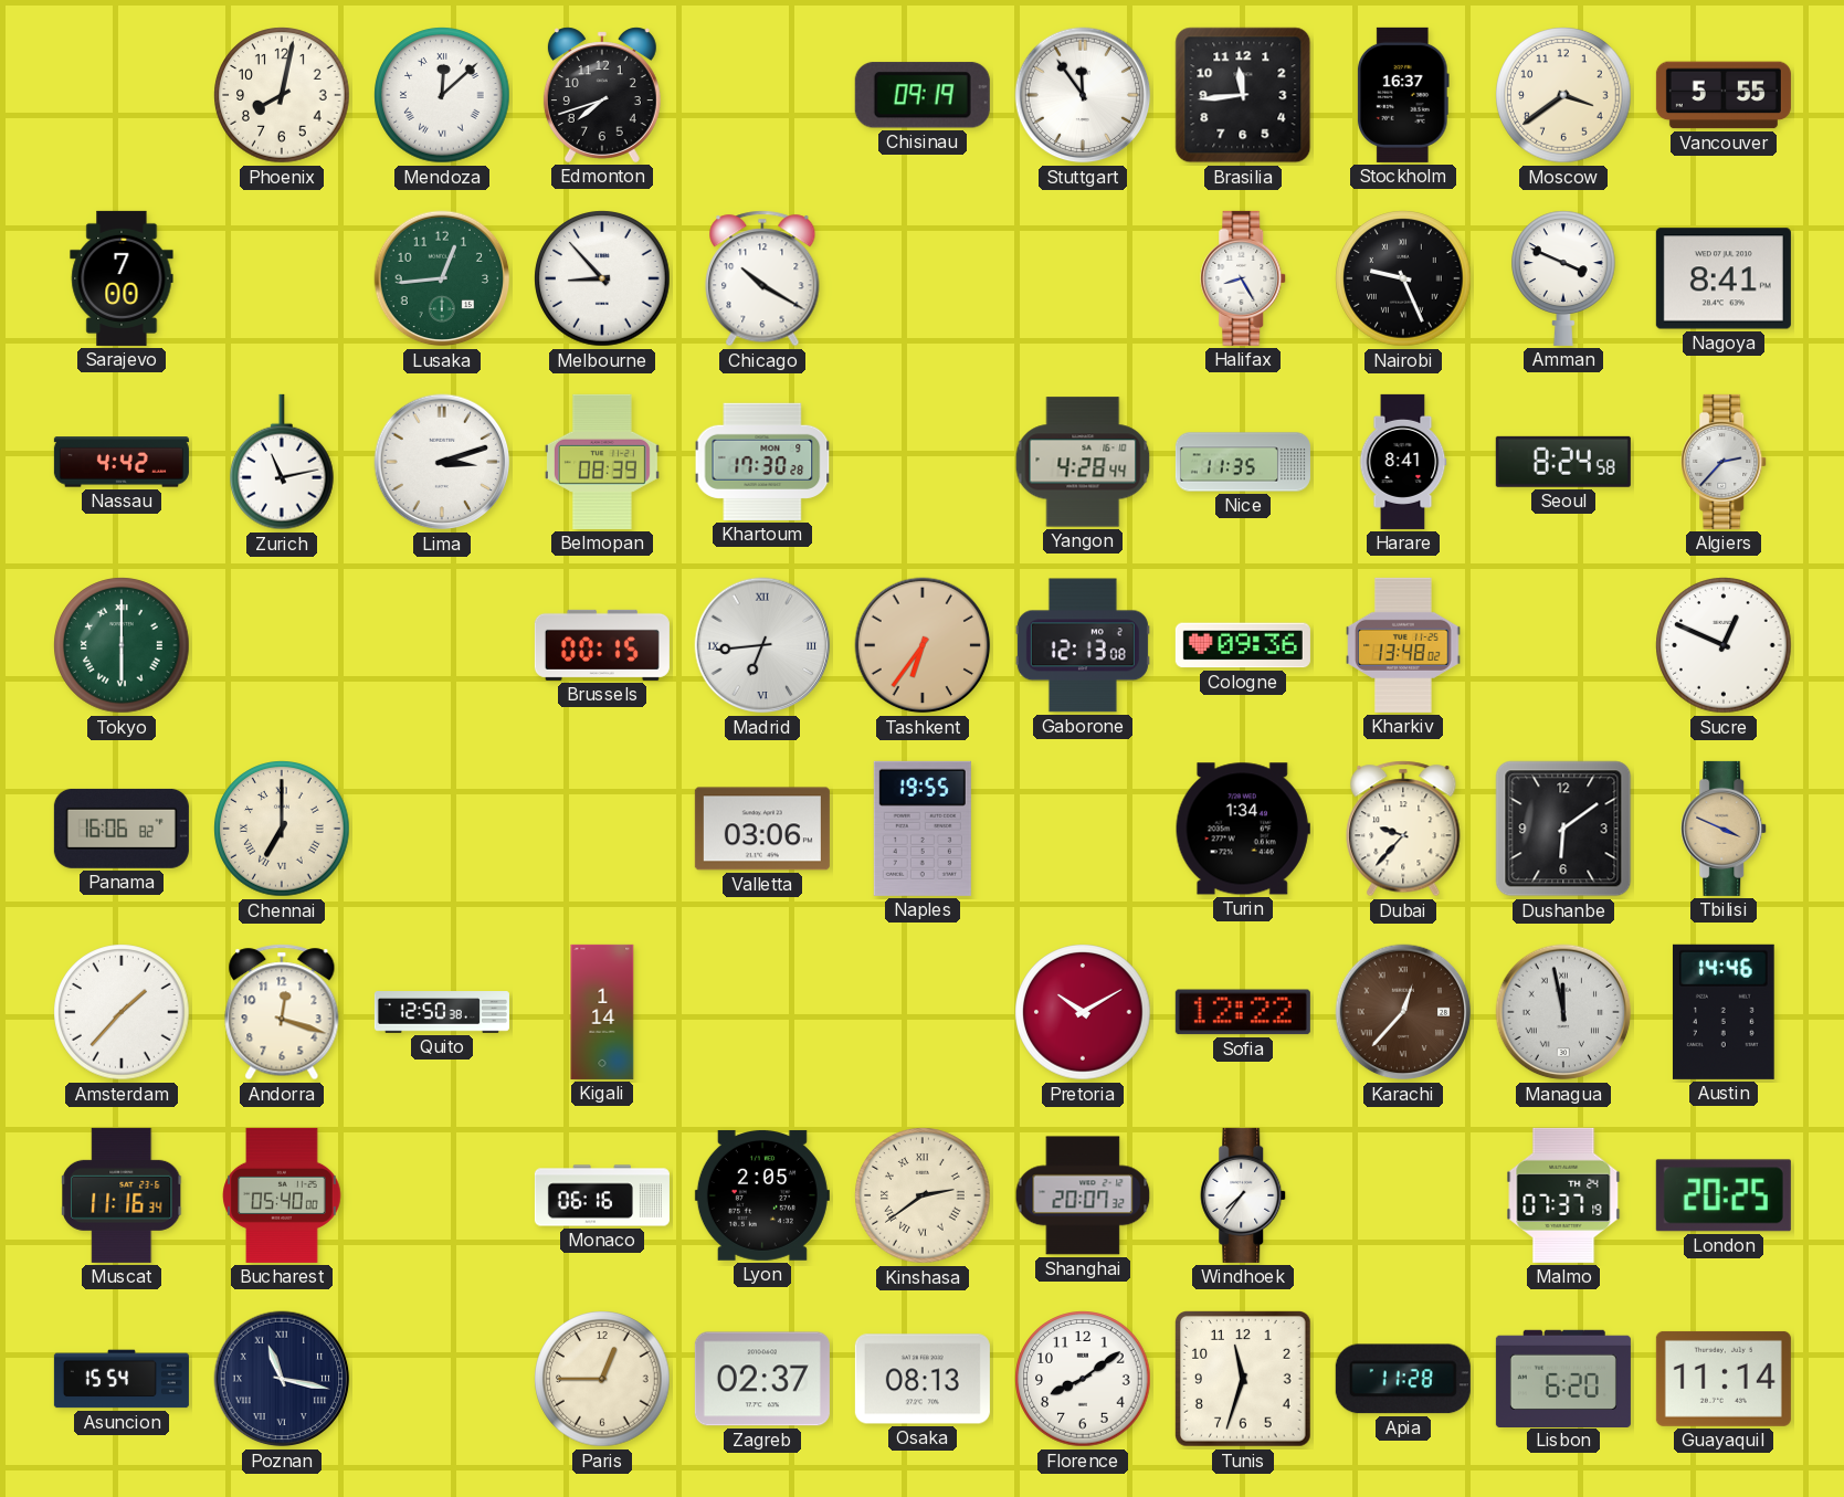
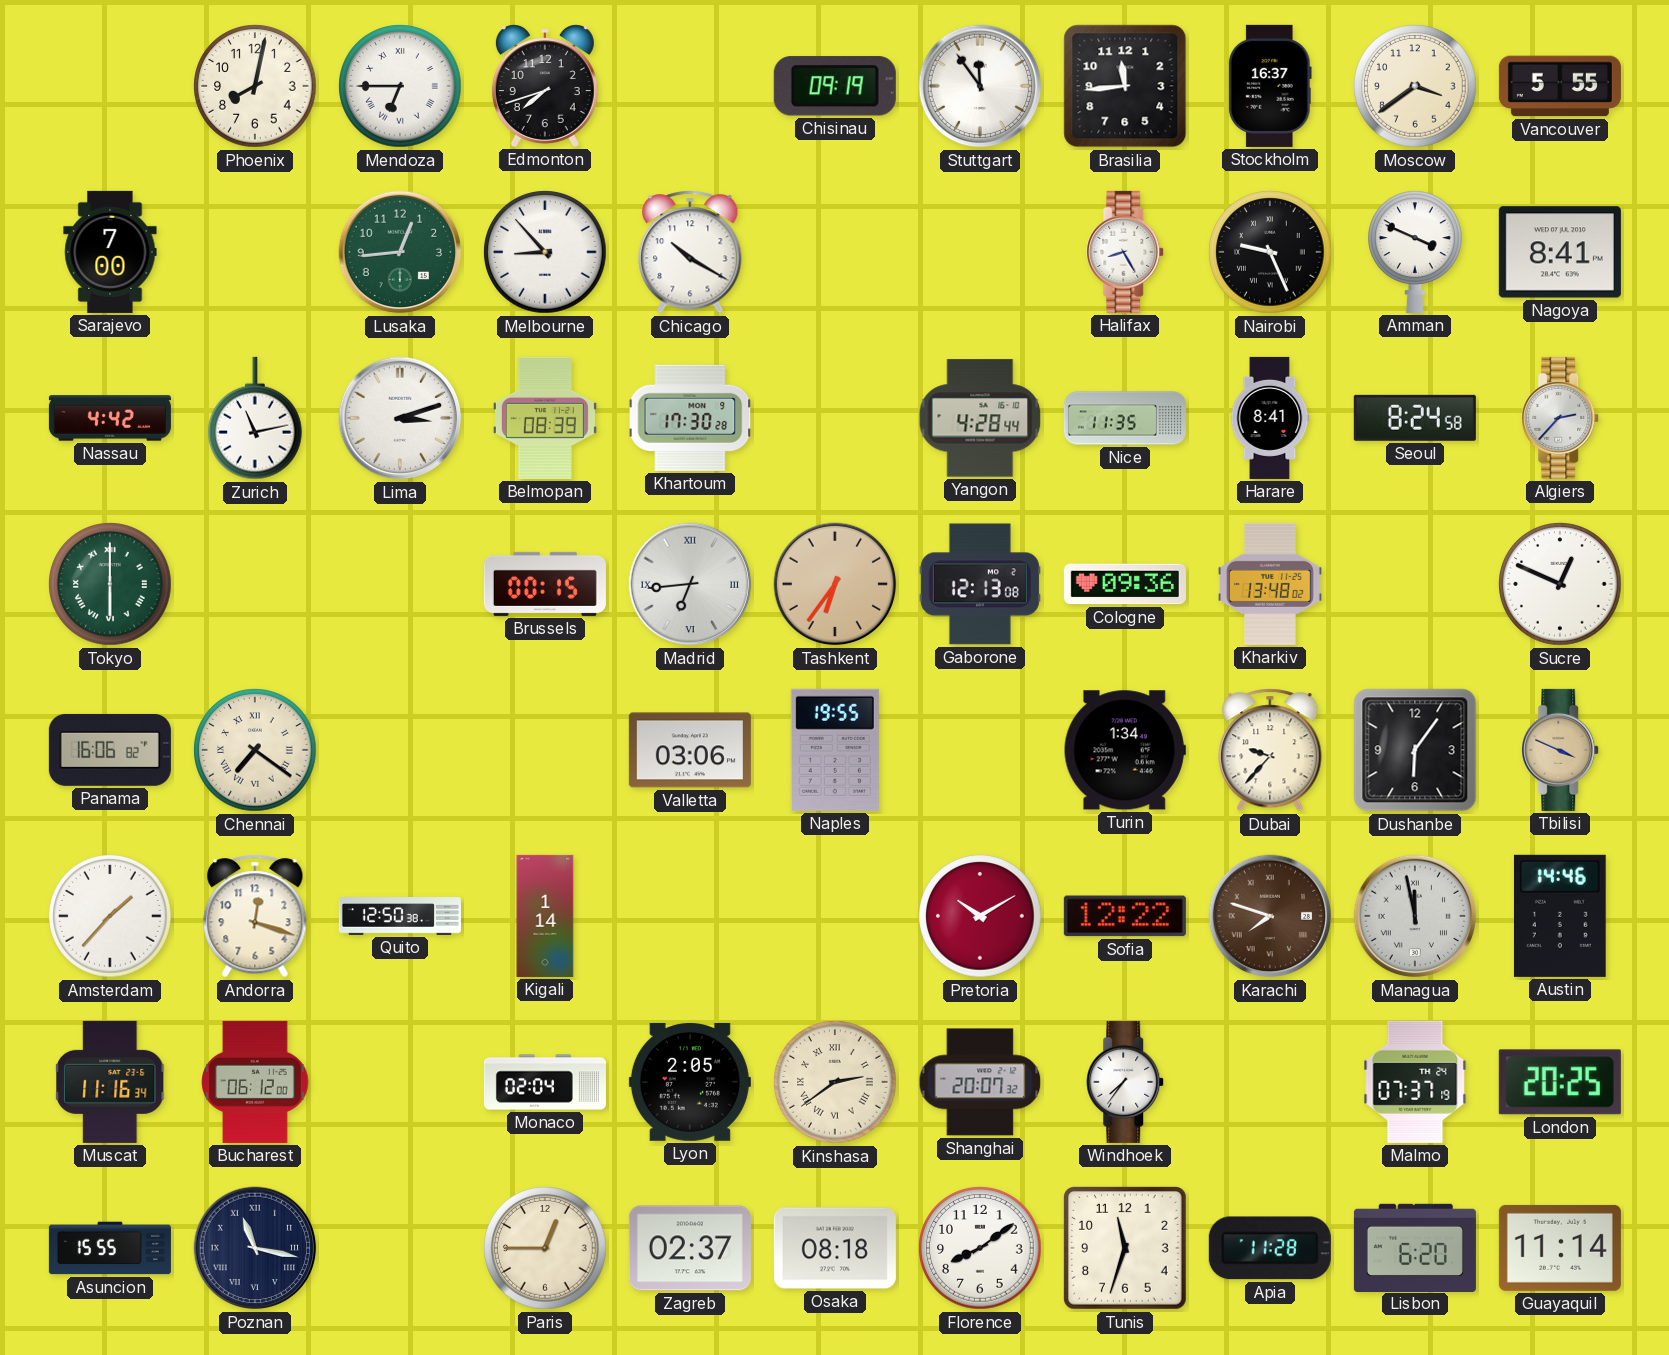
Mendoza: 12:08 -> 6:45 (400, 86)
Chennai: 7:00 -> 7:21 (255, 750)
Dushanbe: 6:09 -> 6:06 (1415, 750)
Karachi: 12:37 -> 7:48 (1270, 916)
Bucharest: 05:40 -> 06:12 (255, 1082)
Monaco: 06:16 -> 02:04 (545, 1082)
Asuncion: 15:54 -> 15:55 (110, 1248)
Osaka: 08:13 -> 08:18 (835, 1248)
